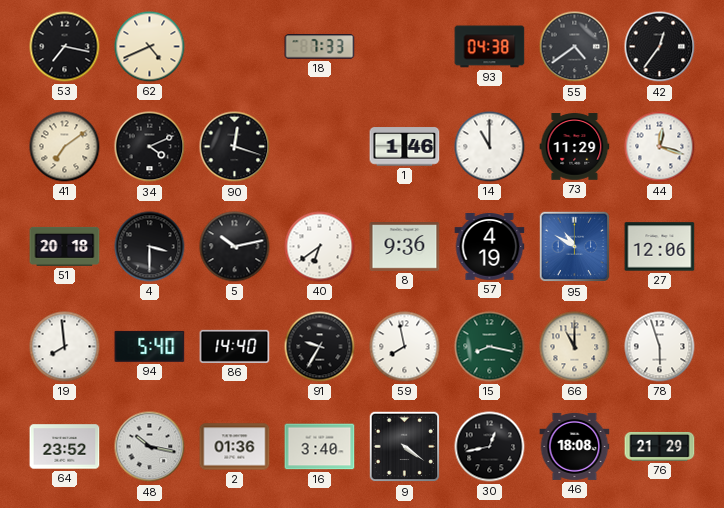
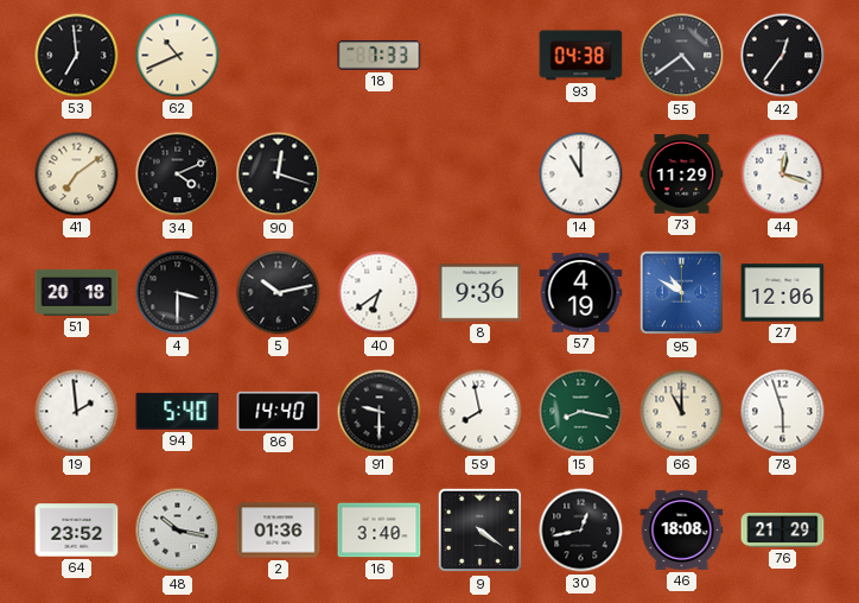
53: 7:17 -> 6:59 (77, 56)
62: 4:41 -> 10:41 (178, 56)
1: 1:46 -> none (405, 147)
19: 7:59 -> 1:59 (77, 412)
91: 9:35 -> 9:30 (380, 412)
